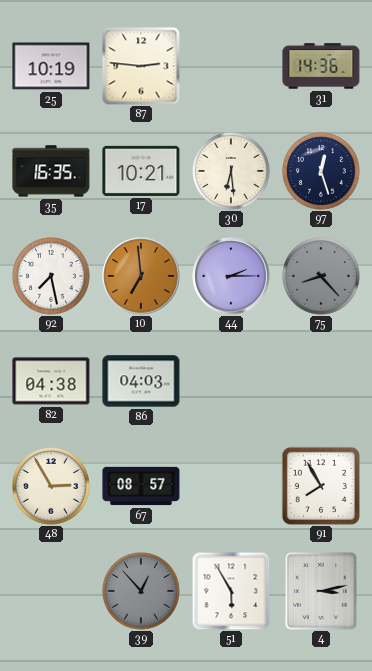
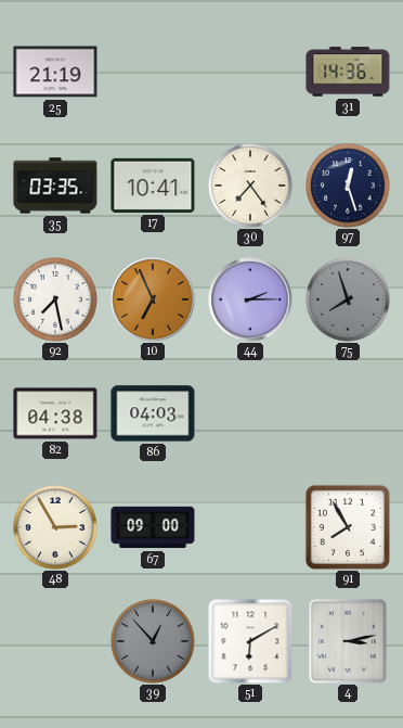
25: 10:19 -> 21:19 (55, 72)
87: 2:46 -> none (141, 66)
35: 16:35 -> 03:35 (55, 186)
17: 10:21 -> 10:41 (153, 186)
30: 6:29 -> 7:24 (250, 186)
10: 6:59 -> 6:56 (153, 299)
75: 8:23 -> 7:57 (348, 299)
67: 08:57 -> 09:00 (153, 527)
51: 5:55 -> 6:10 (250, 641)
